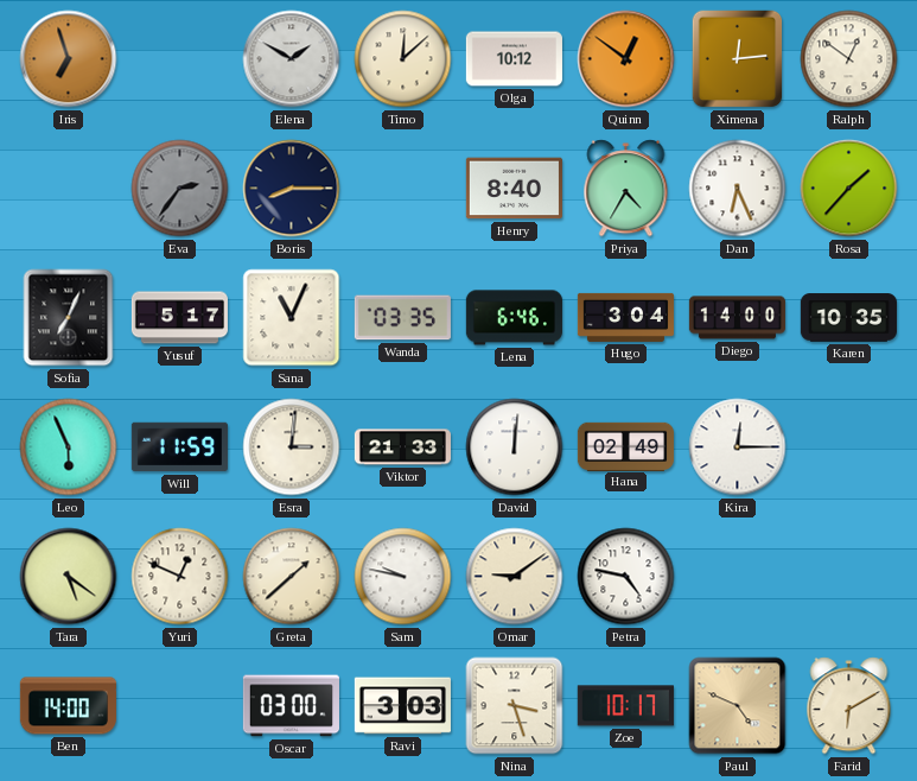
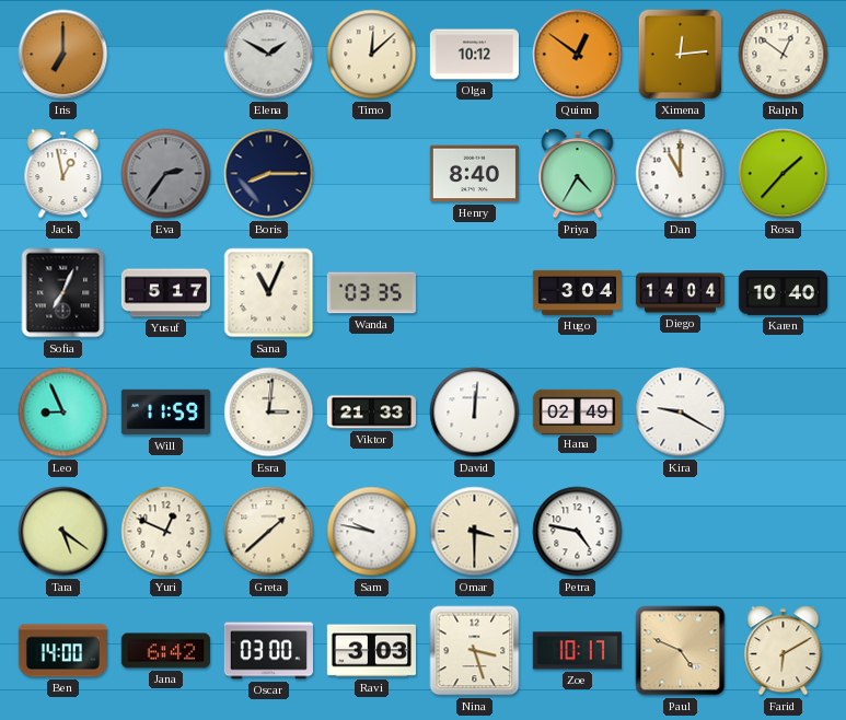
Iris: 6:57 -> 7:00 (63, 55)
Jack: none -> 12:58 (63, 174)
Dan: 6:26 -> 11:00 (681, 174)
Lena: 6:46 -> none (514, 318)
Diego: 14:00 -> 14:04 (680, 293)
Karen: 10:35 -> 10:40 (783, 293)
Leo: 5:56 -> 8:56 (63, 413)
Kira: 12:15 -> 9:20 (681, 413)
Omar: 9:09 -> 3:30 (475, 532)
Jana: none -> 6:42 (165, 651)
